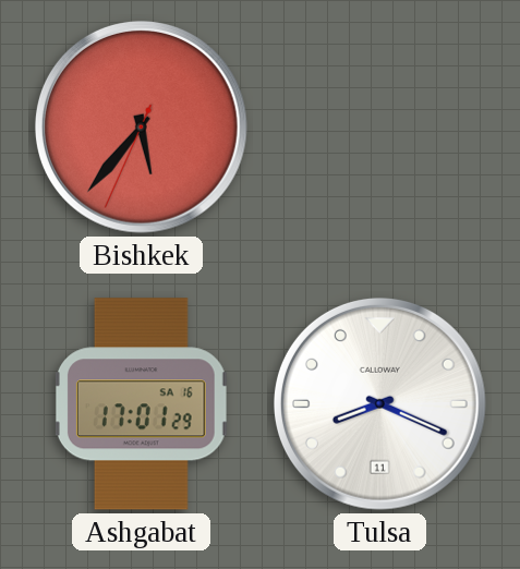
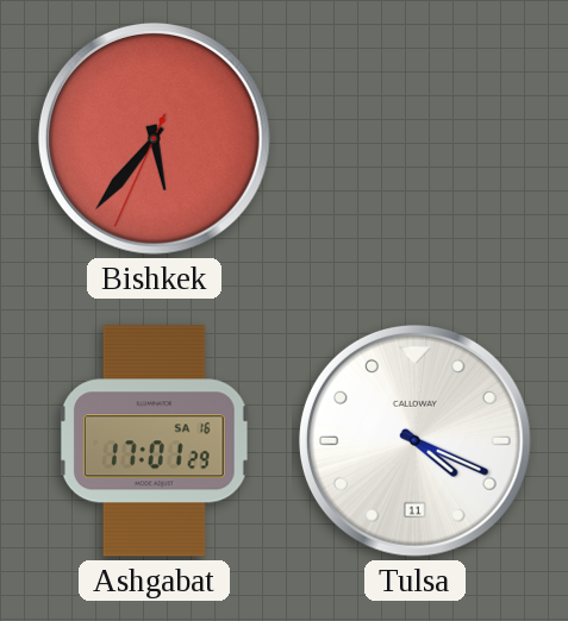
Tulsa: 8:19 -> 4:19 (414, 440)
